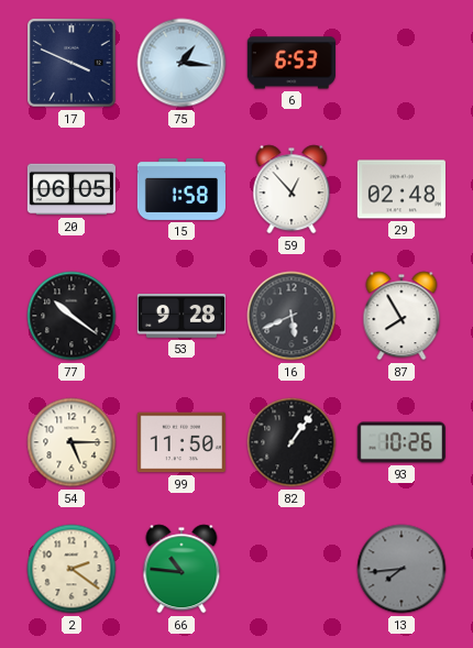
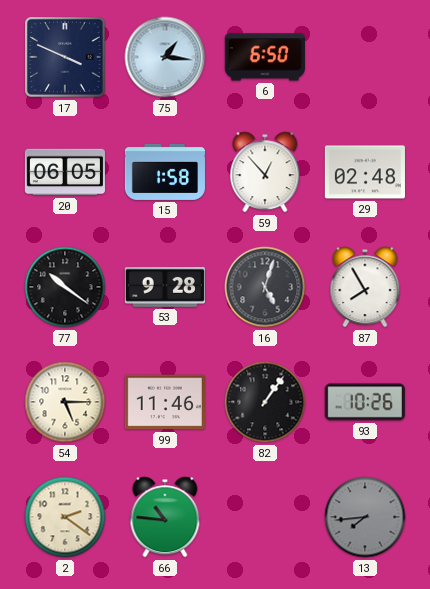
6: 6:53 -> 6:50 (265, 57)
16: 5:41 -> 5:03 (265, 287)
99: 11:50 -> 11:46 (165, 402)
